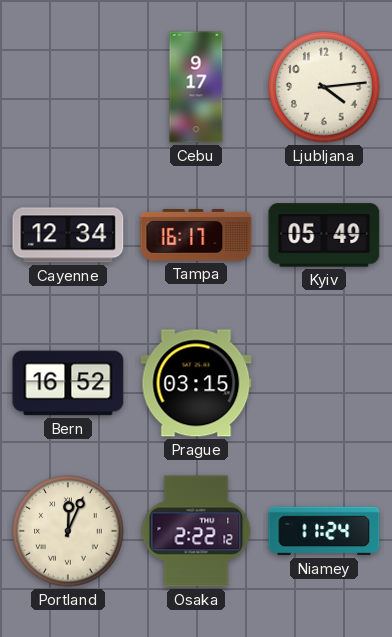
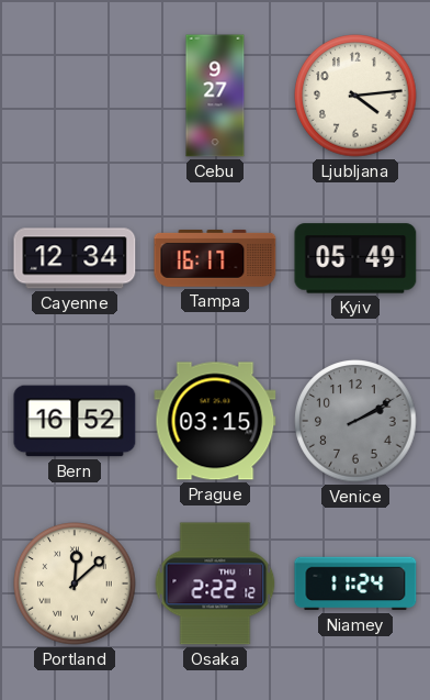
Cebu: 9:17 -> 9:27 (215, 96)
Venice: none -> 2:10 (355, 421)
Portland: 12:04 -> 12:08 (75, 584)
